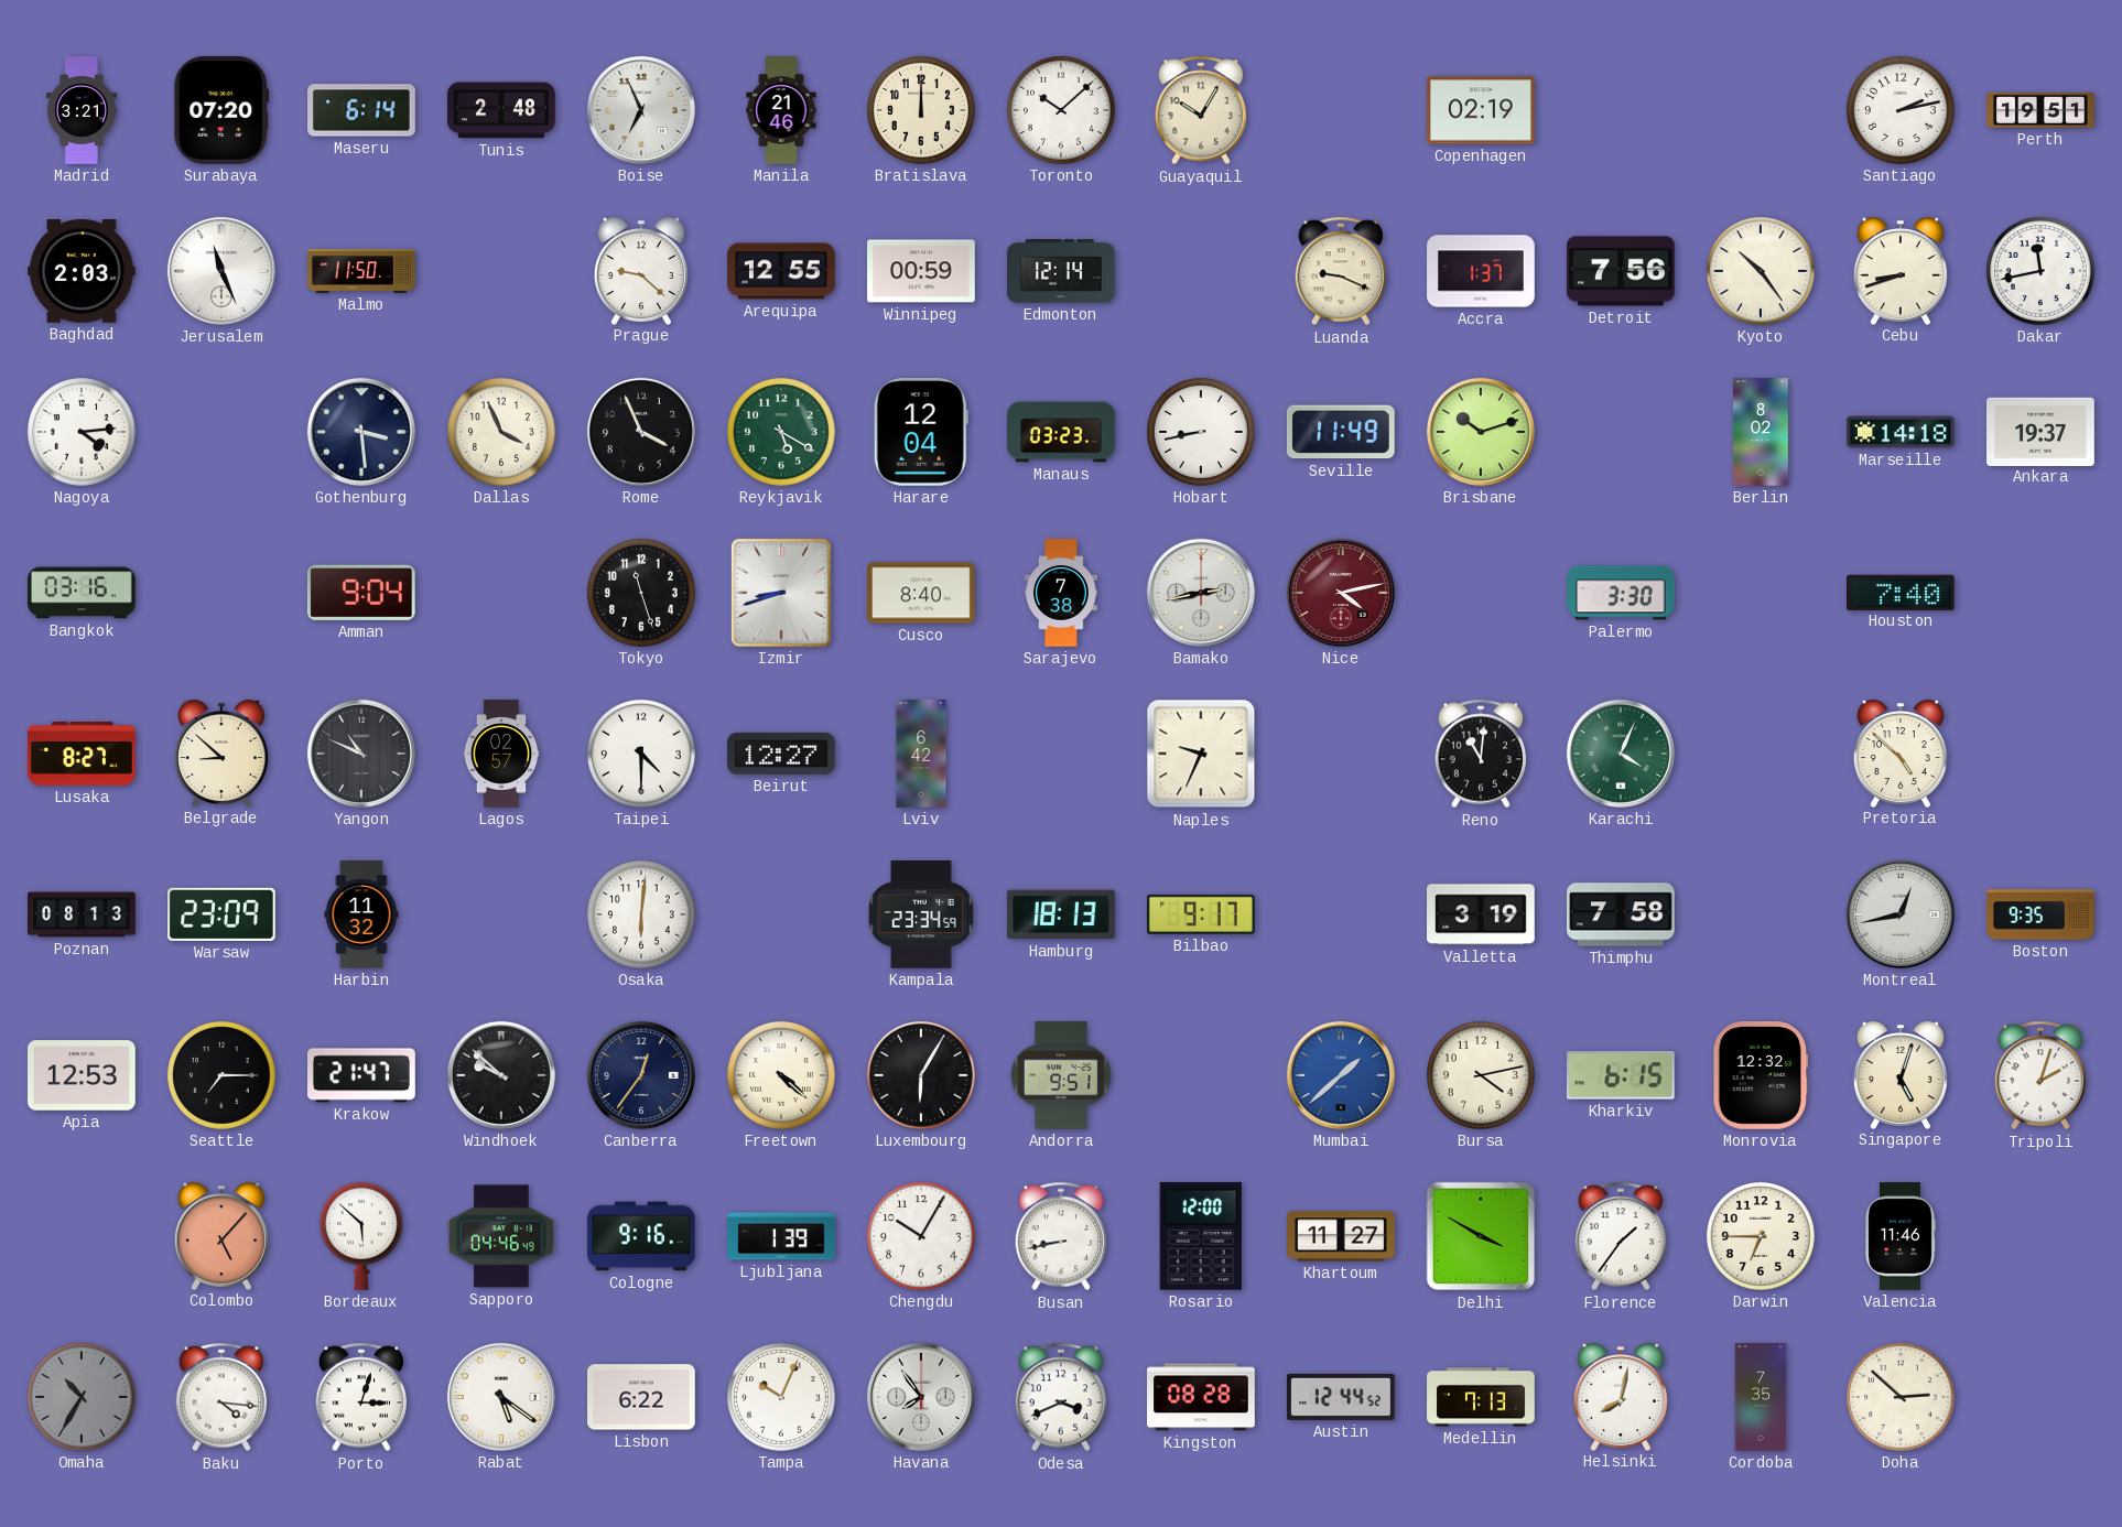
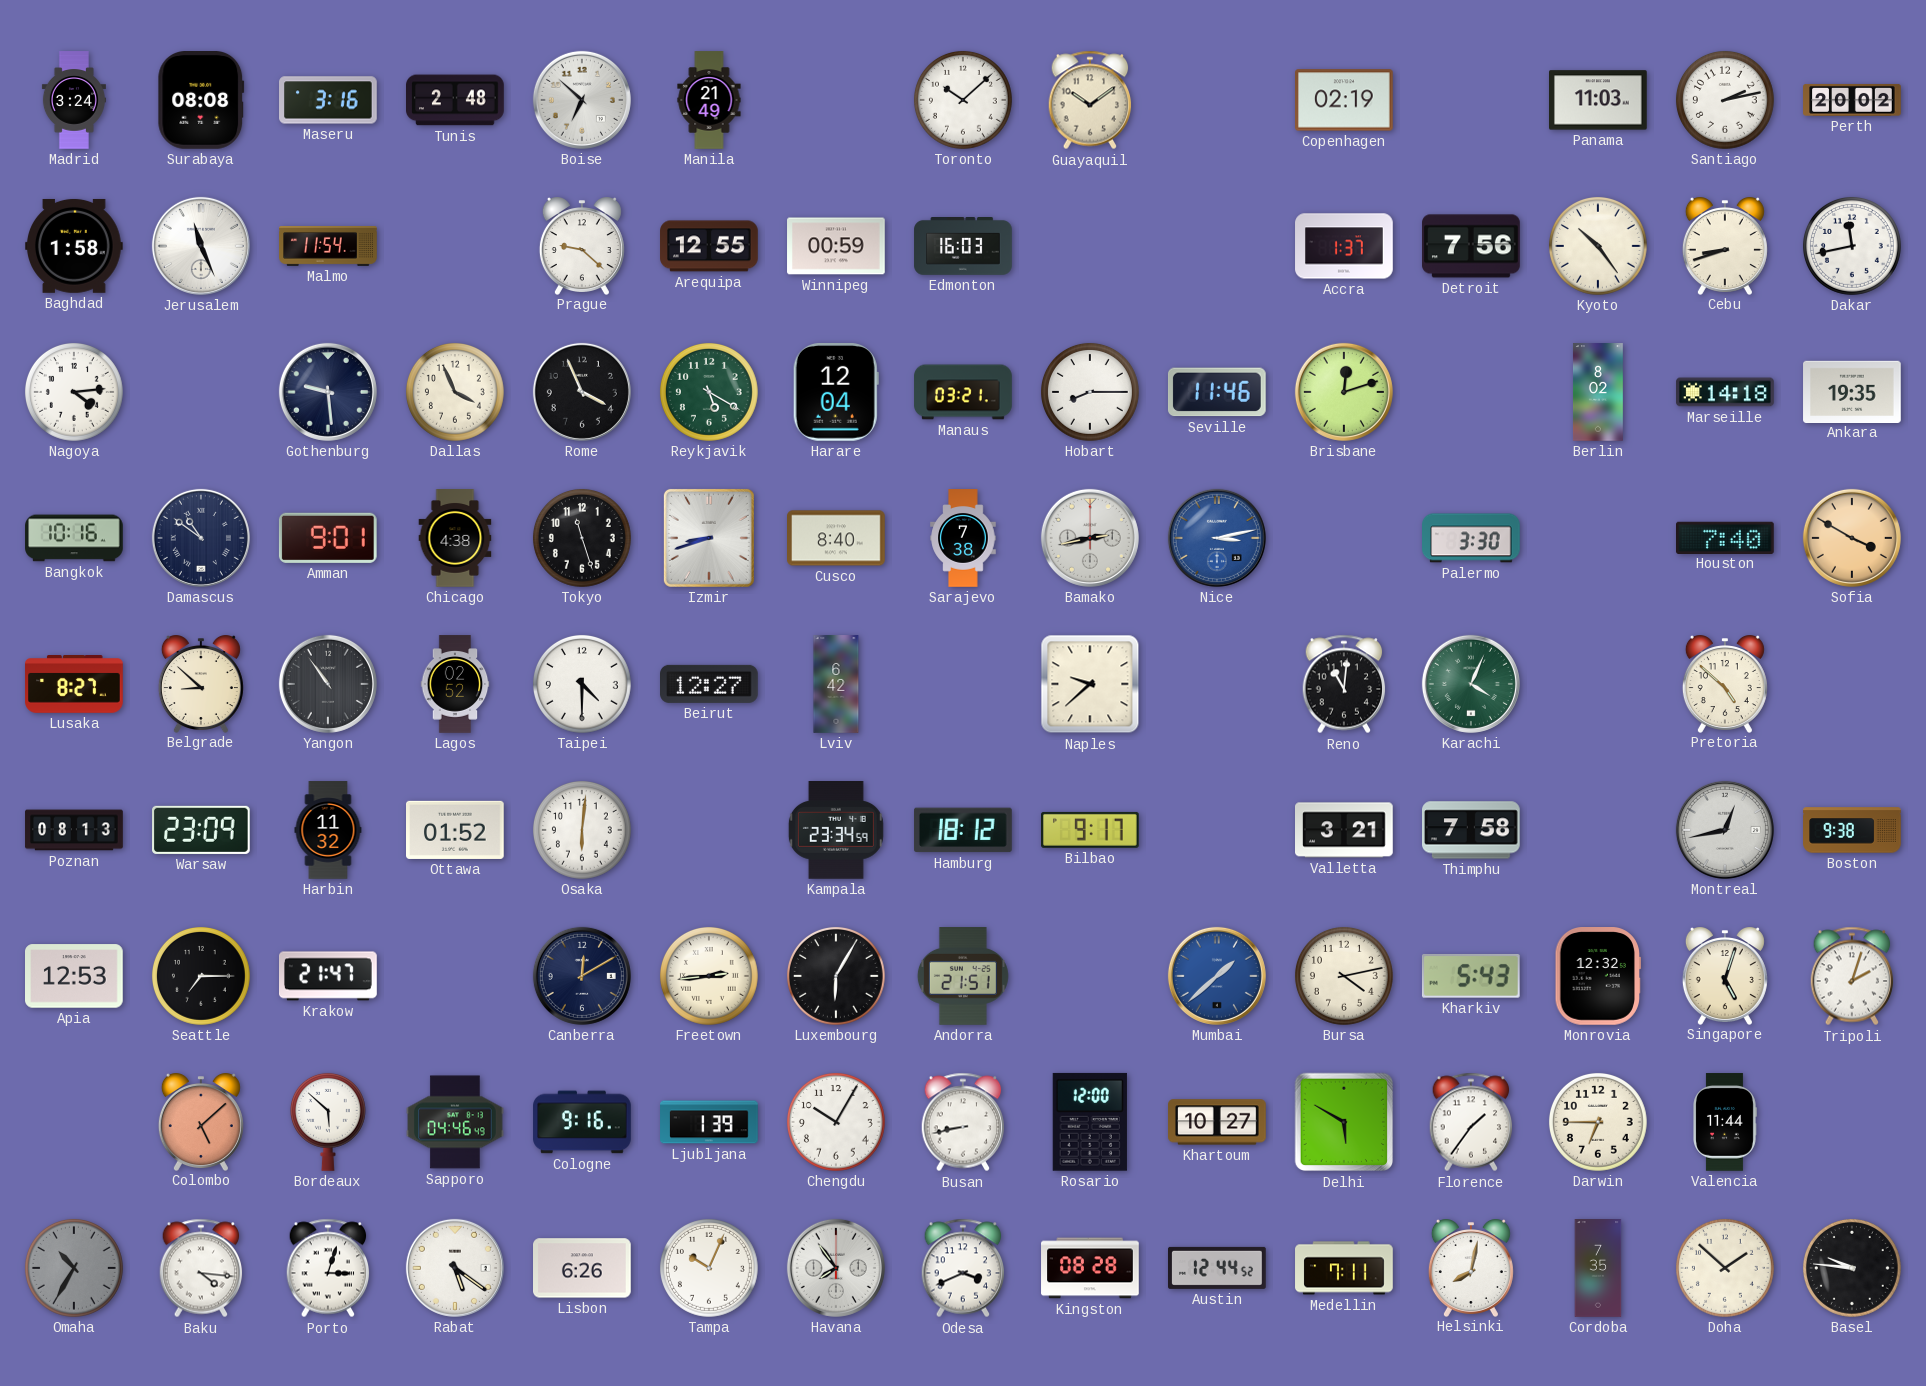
Madrid: 3:21 -> 3:24 (74, 100)
Surabaya: 07:20 -> 08:08 (201, 101)
Maseru: 6:14 -> 3:16 (328, 100)
Boise: 6:56 -> 6:52 (582, 100)
Manila: 21:46 -> 21:49 (709, 100)
Bratislava: 12:00 -> none (921, 110)
Guayaquil: 10:05 -> 10:09 (1090, 100)
Panama: none -> 11:03 (1599, 100)
Perth: 19:51 -> 20:02 (1852, 100)
Baghdad: 2:03 -> 1:58 (75, 246)
Malmo: 11:50 -> 11:54 (328, 247)
Edmonton: 12:14 -> 16:03 (963, 247)
Luanda: 9:19 -> none (1341, 271)
Gothenburg: 3:29 -> 9:29 (328, 392)
Manaus: 03:23 -> 03:21 (963, 392)
Hobart: 8:43 -> 8:15 (1090, 392)
Seville: 11:49 -> 11:46 (1217, 392)
Brisbane: 10:12 -> 12:12 (1344, 392)
Ankara: 19:37 -> 19:35 (1852, 391)
Bangkok: 03:16 -> 10:16 (74, 538)
Damascus: none -> 10:51 (201, 538)
Amman: 9:04 -> 9:01 (328, 538)
Chicago: none -> 4:38 (455, 538)
Nice: 4:13 -> 3:13 (1217, 538)
Nice dial: burgundy -> blue (1217, 538)
Sofia: none -> 3:50 (1852, 538)
Yangon: 10:49 -> 10:54 (328, 684)
Lagos: 02:57 -> 02:52 (455, 684)
Naples: 9:34 -> 9:38 (1090, 684)
Ottawa: none -> 01:52 (456, 830)
Hamburg: 18:13 -> 18:12 (964, 830)
Valletta: 3:19 -> 3:21 (1345, 830)
Boston: 9:35 -> 9:38 (1852, 830)
Windhoek: 9:52 -> none (501, 1075)
Canberra: 12:36 -> 12:10 (582, 976)
Freetown: 4:22 -> 2:44 (709, 976)
Andorra: 9:51 -> 21:51 (963, 976)
Kharkiv: 6:15 -> 5:43 (1471, 976)
Colombo: 5:07 -> 5:08 (201, 1122)
Khartoum: 11:27 -> 10:27 (1217, 1122)
Delhi: 3:50 -> 5:50 (1344, 1122)
Valencia: 11:46 -> 11:44 (1725, 1122)
Lisbon: 6:22 -> 6:26 (583, 1268)
Medellin: 7:13 -> 7:11 (1344, 1268)
Doha: 2:52 -> 1:52 (1725, 1268)
Basel: none -> 9:46 (1852, 1268)
